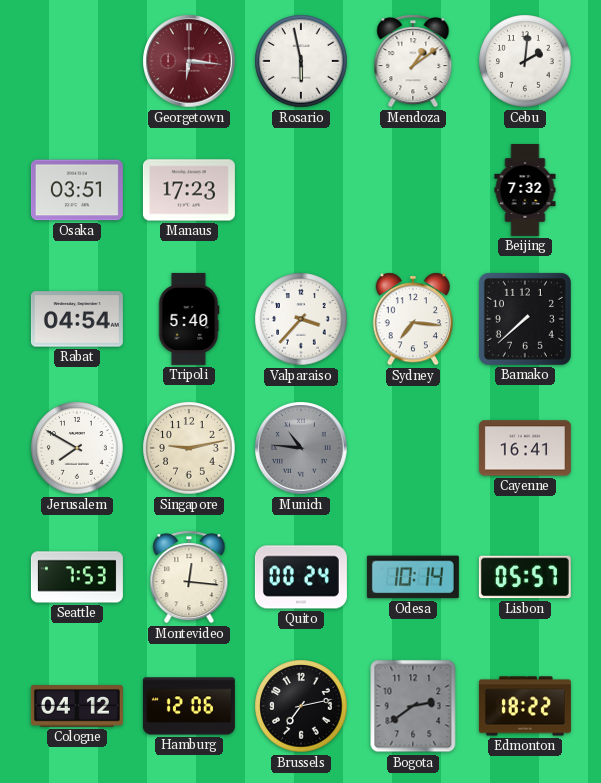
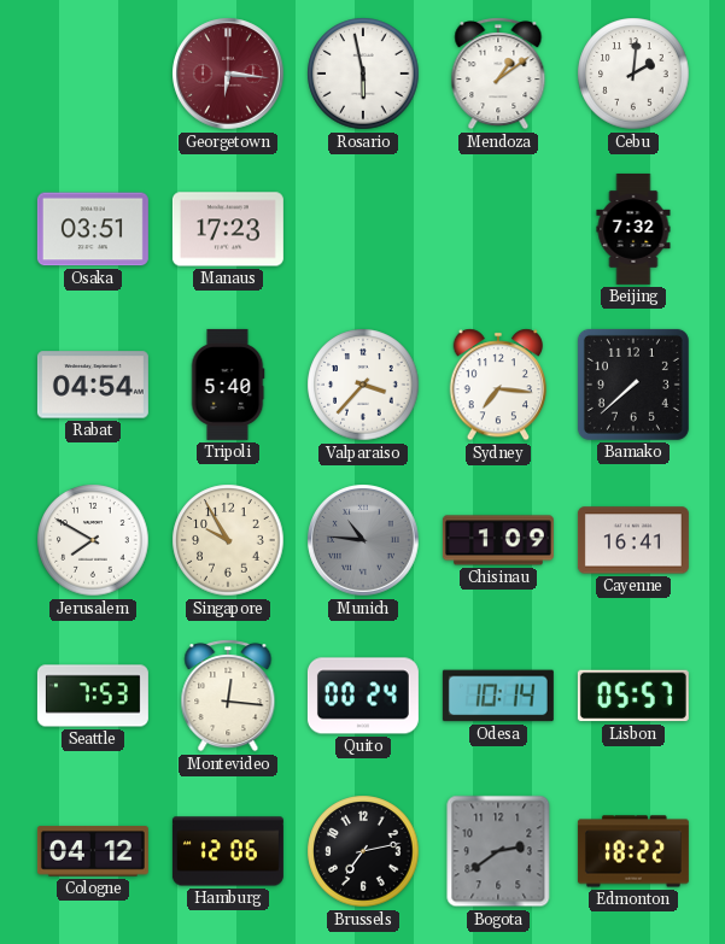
Singapore: 9:13 -> 9:55 (228, 540)
Chisinau: none -> 1:09 (498, 540)
